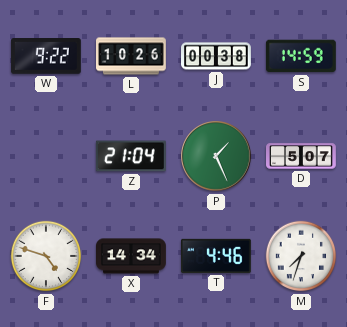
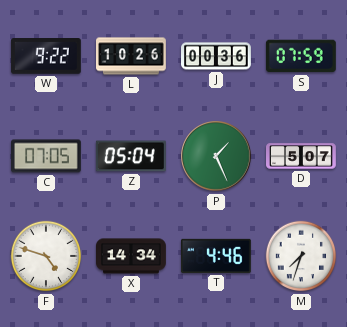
J: 00:38 -> 00:36 (217, 56)
S: 14:59 -> 07:59 (301, 56)
C: none -> 07:05 (47, 156)
Z: 21:04 -> 05:04 (131, 156)
